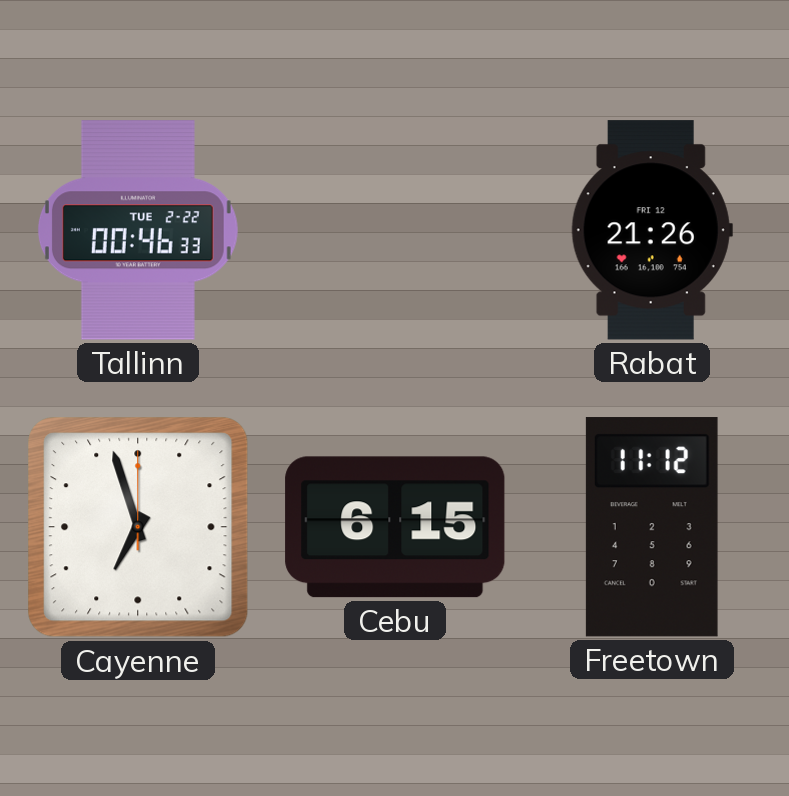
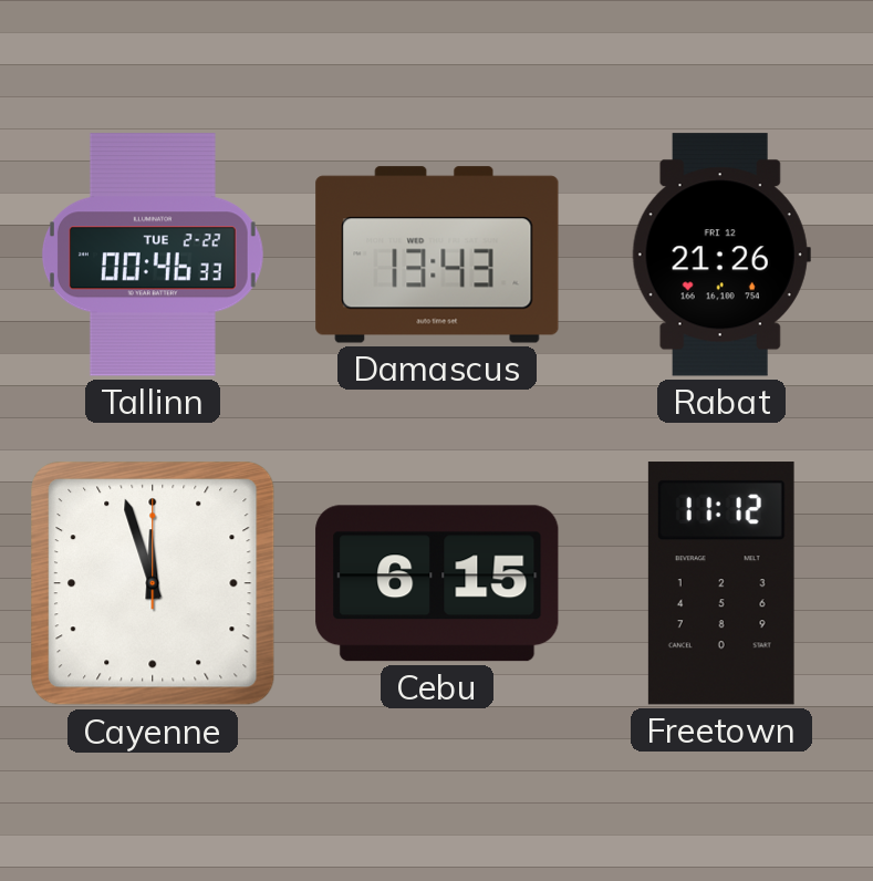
Damascus: none -> 13:43 (437, 255)
Cayenne: 6:57 -> 11:57 (153, 583)
